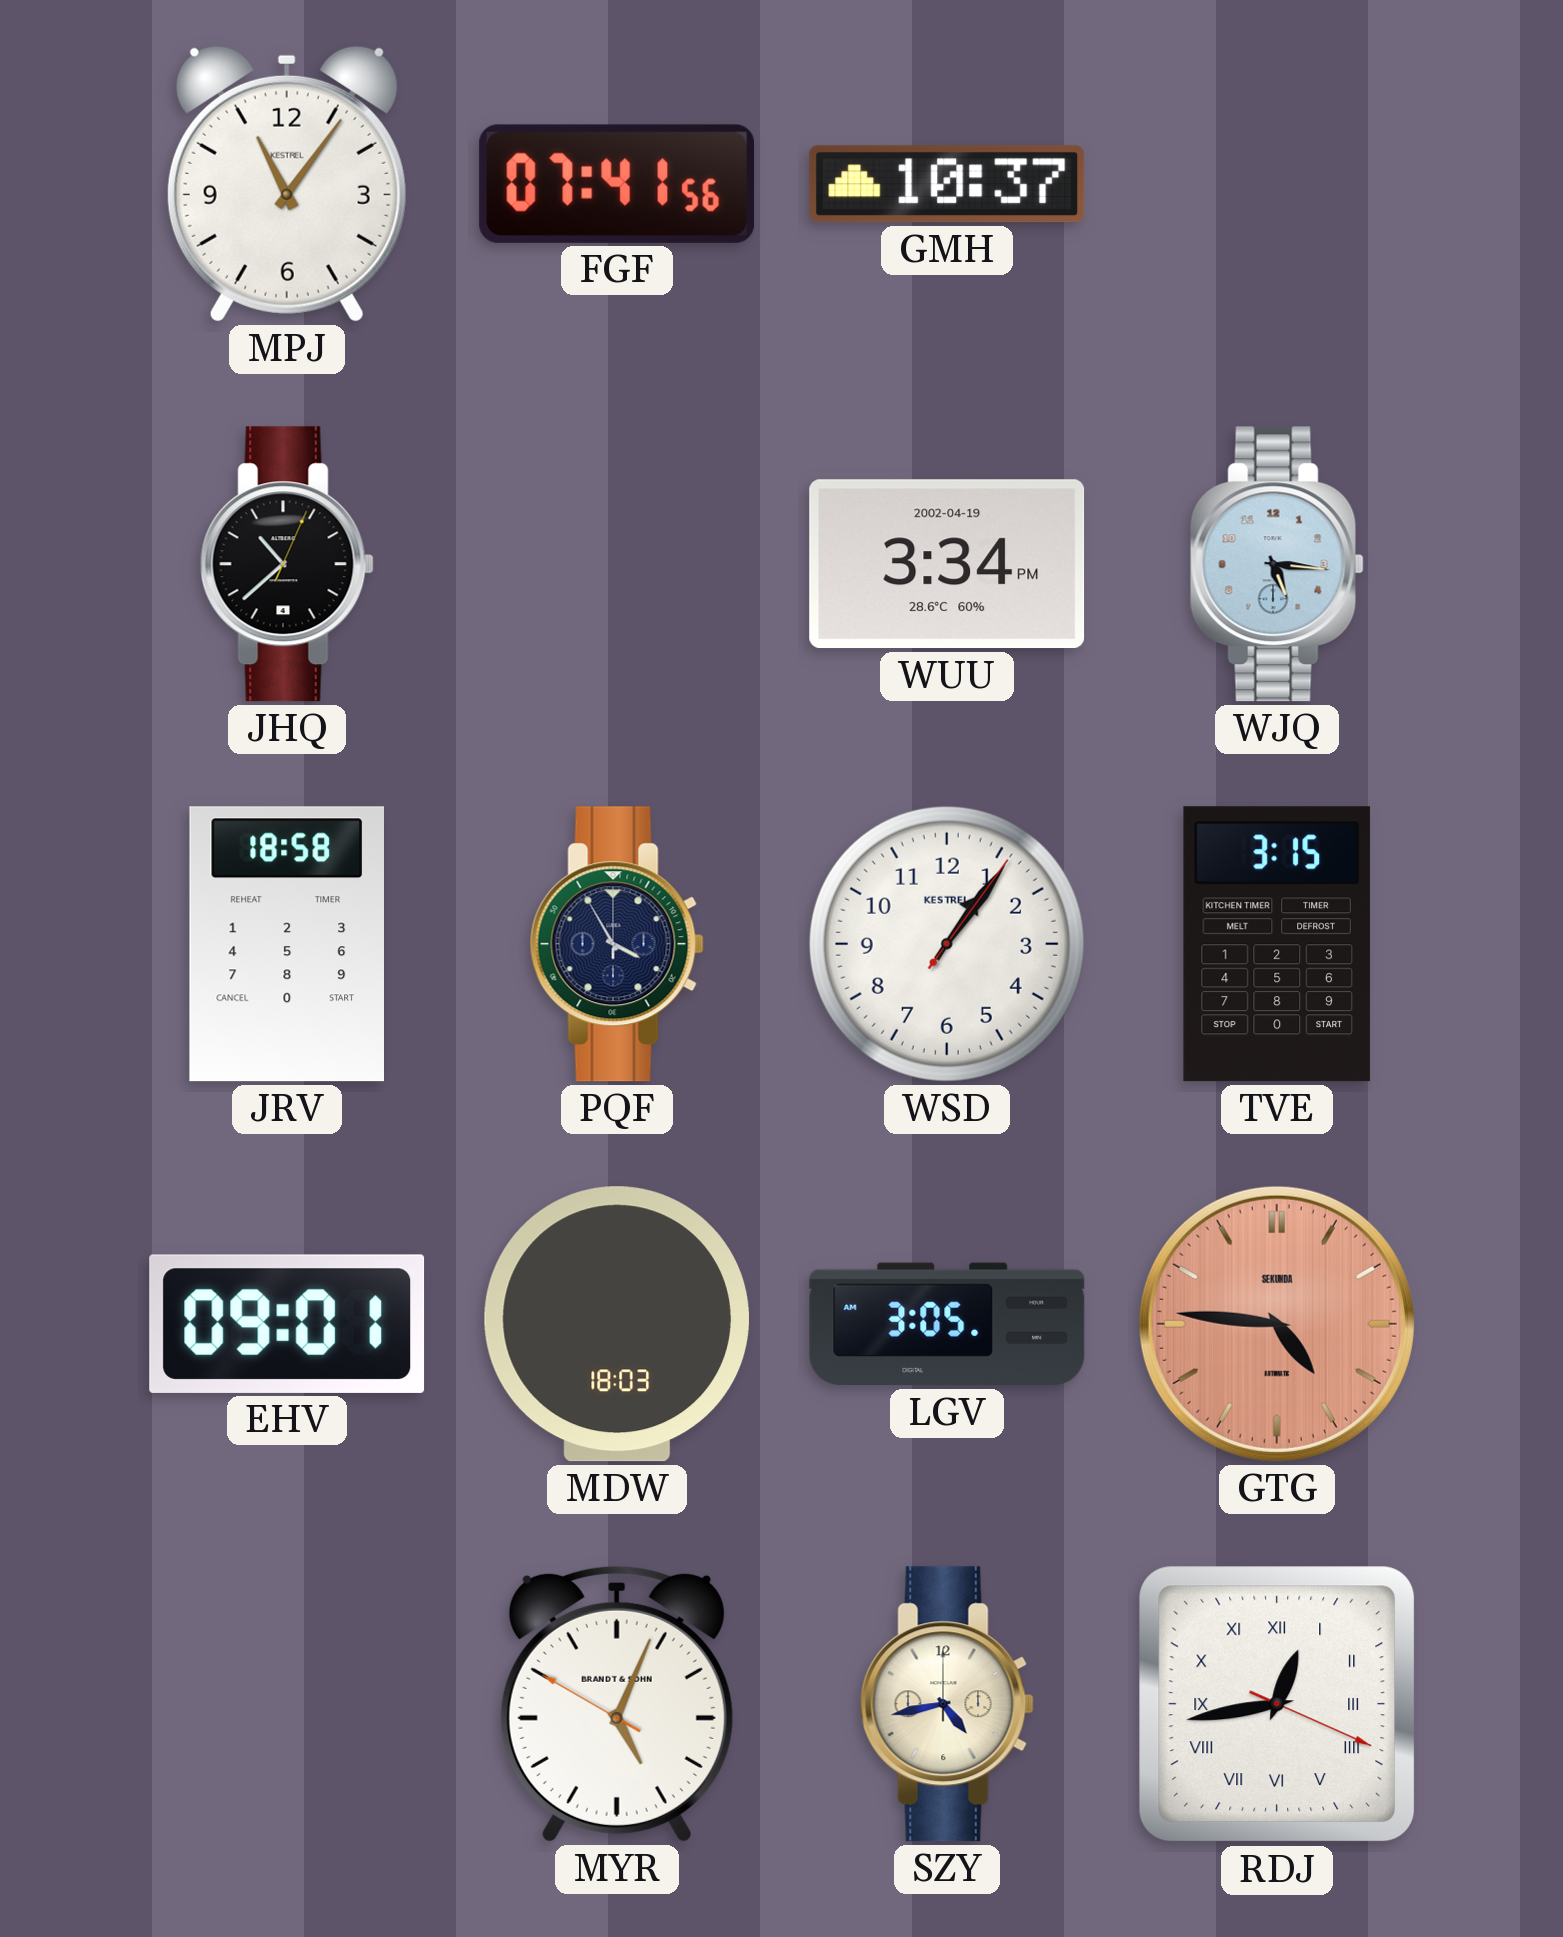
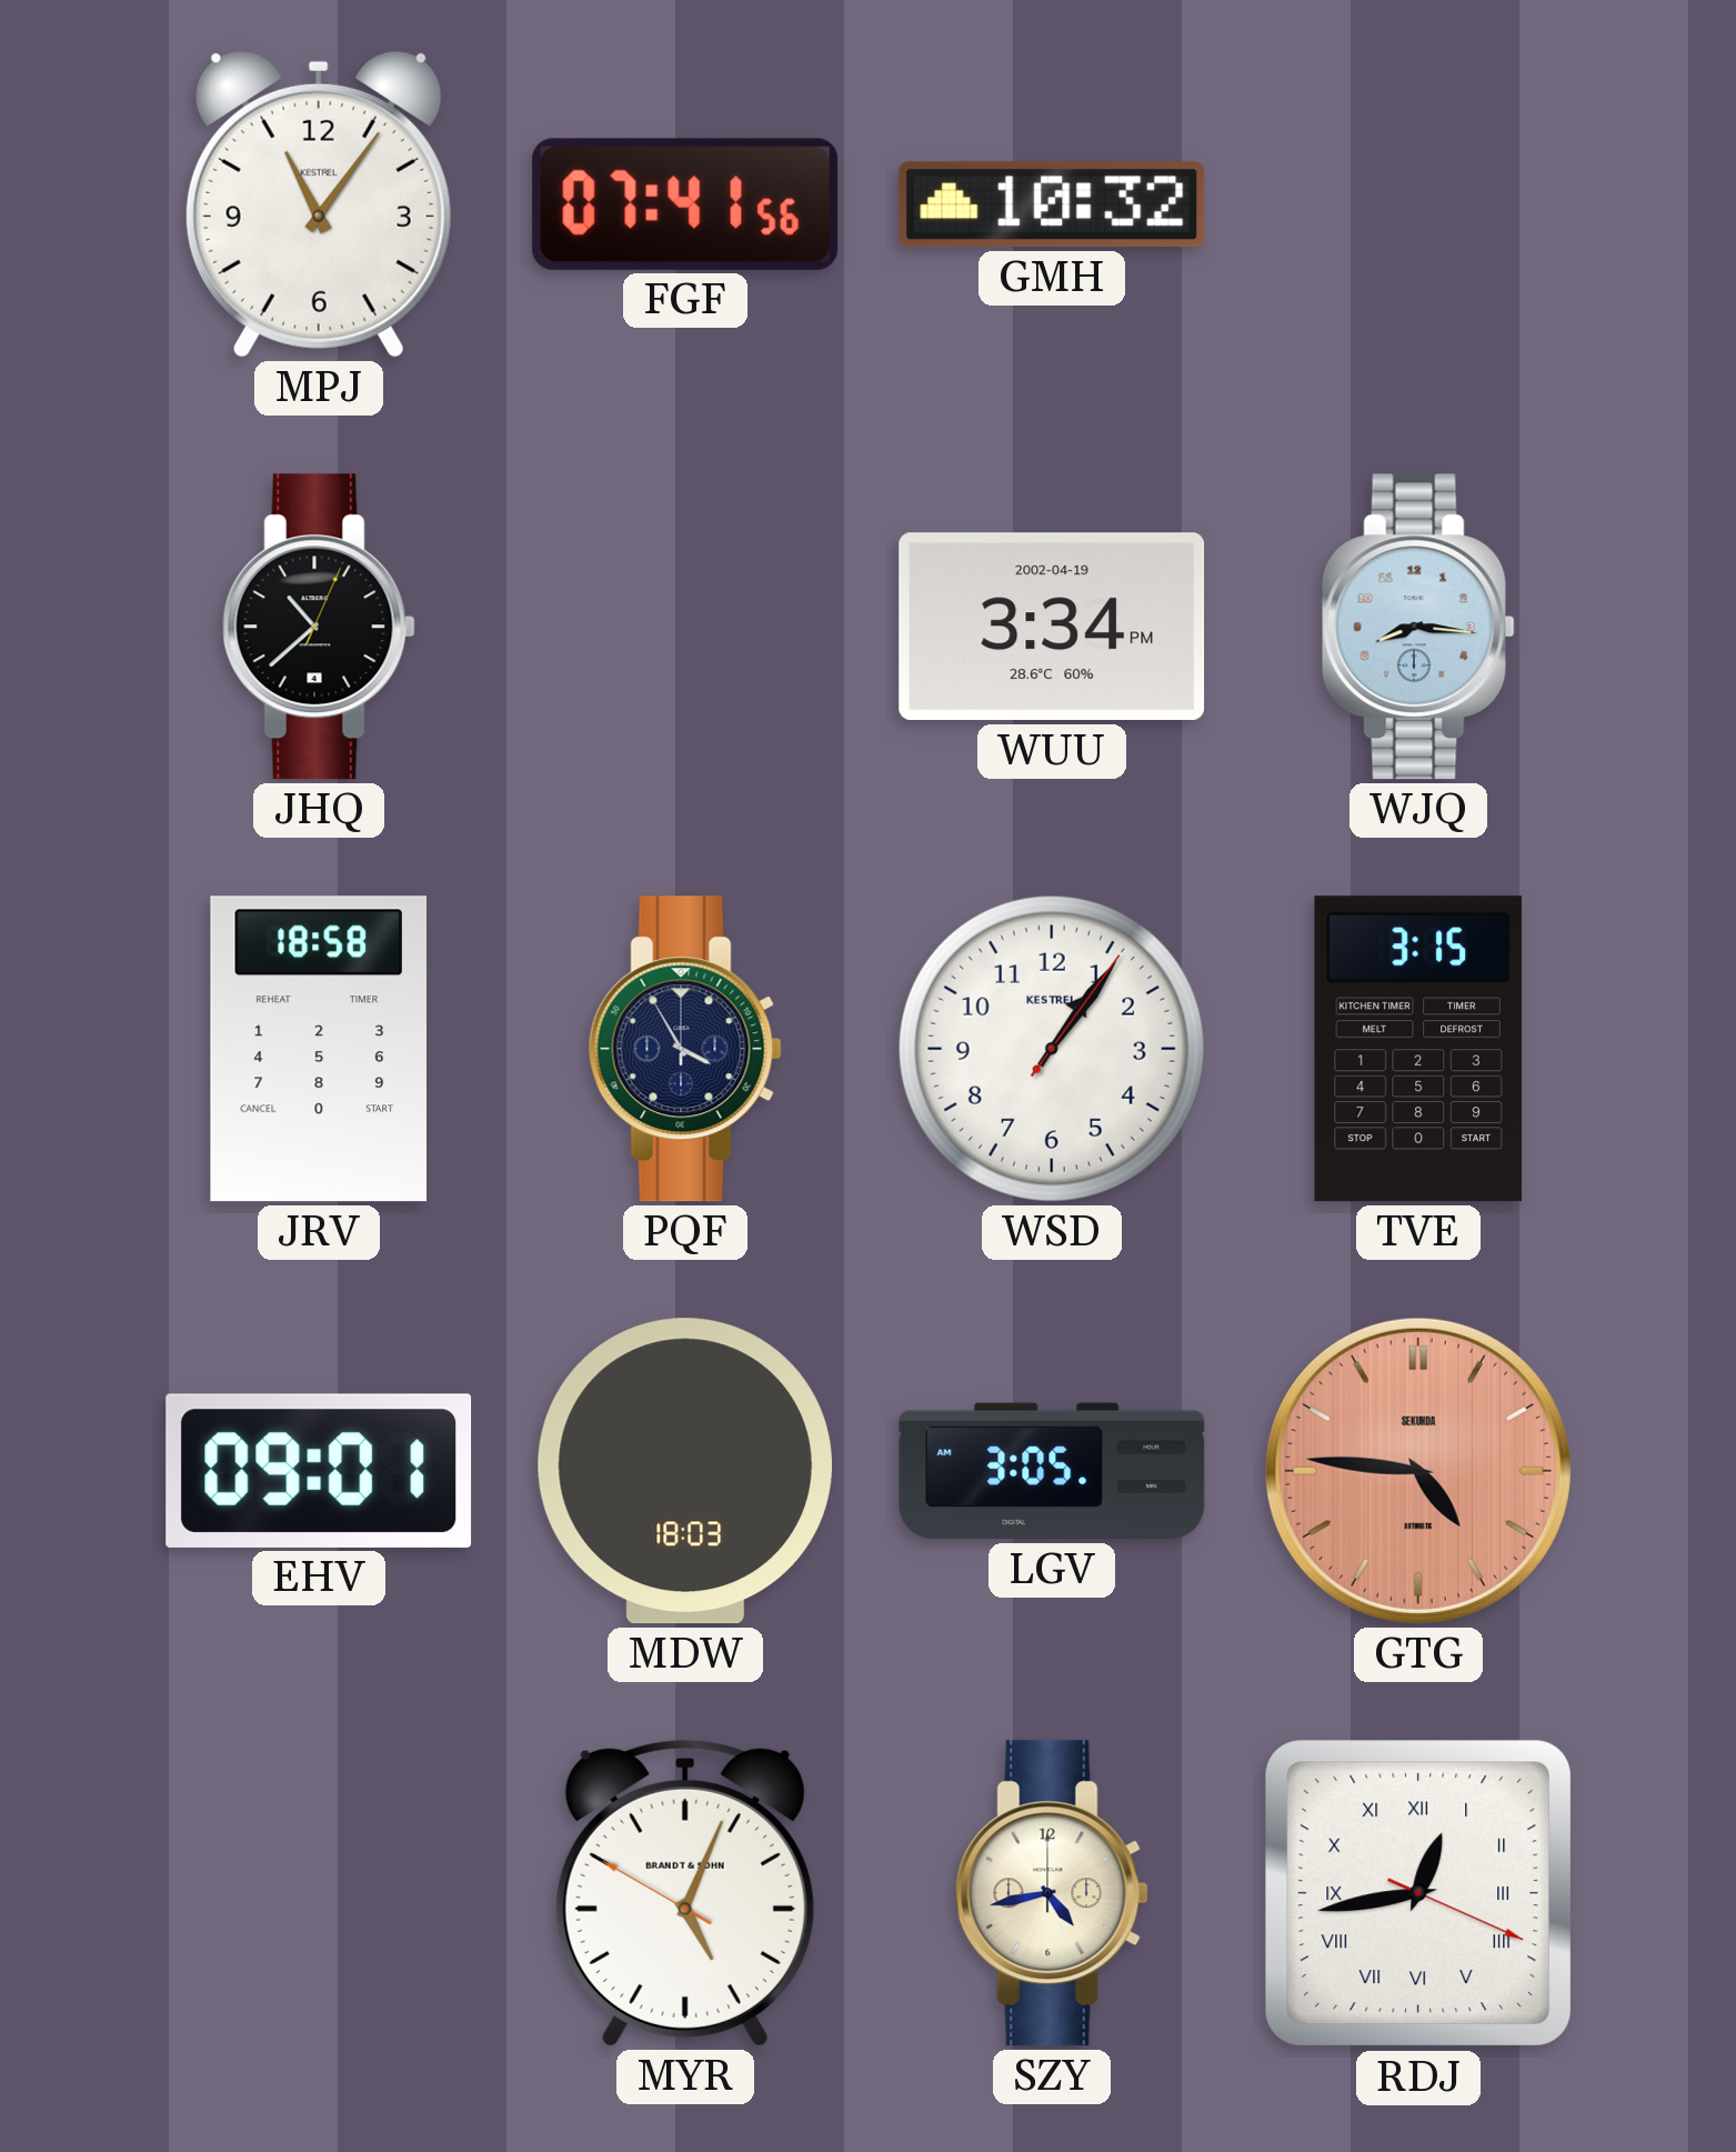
GMH: 10:37 -> 10:32 (1052, 204)
WJQ: 5:16 -> 8:16 (1418, 627)
